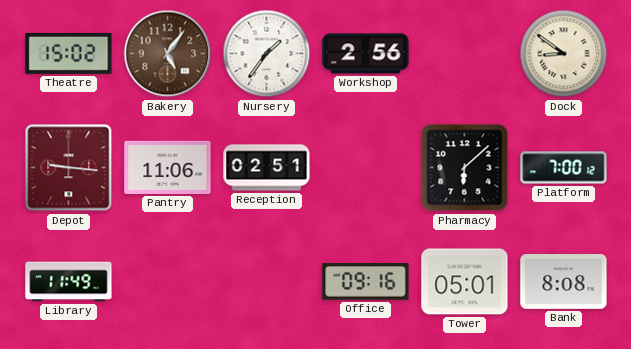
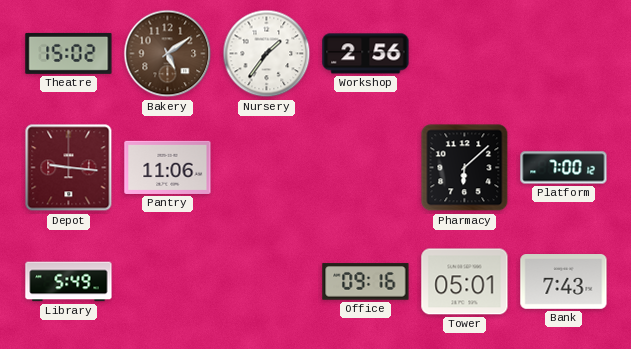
Bakery: 5:06 -> 5:09 (168, 54)
Dock: 8:51 -> none (564, 54)
Reception: 02:51 -> none (267, 168)
Library: 11:49 -> 5:49 (69, 282)
Bank: 8:08 -> 7:43 (564, 282)
